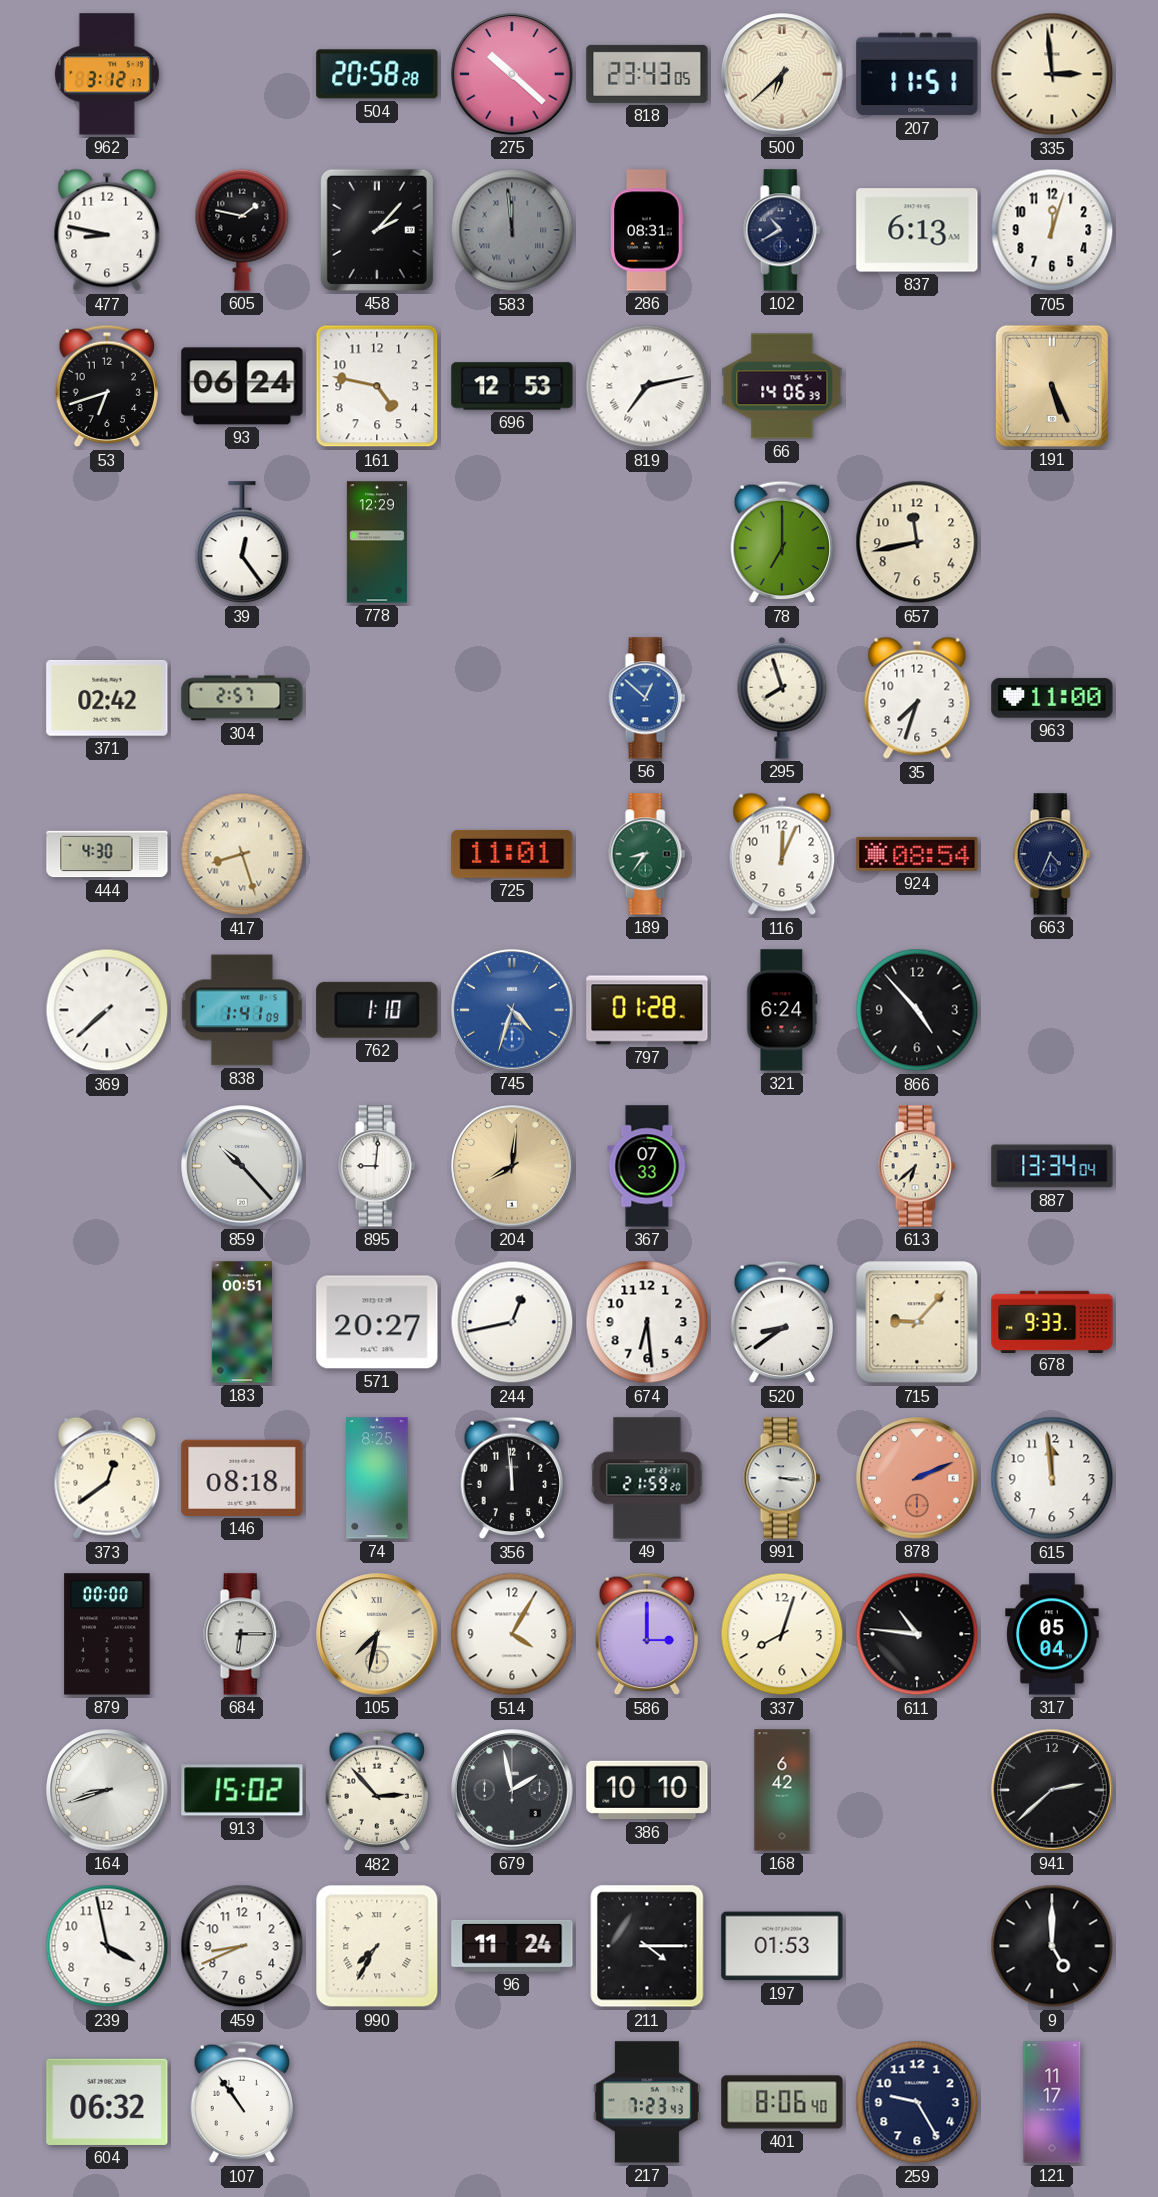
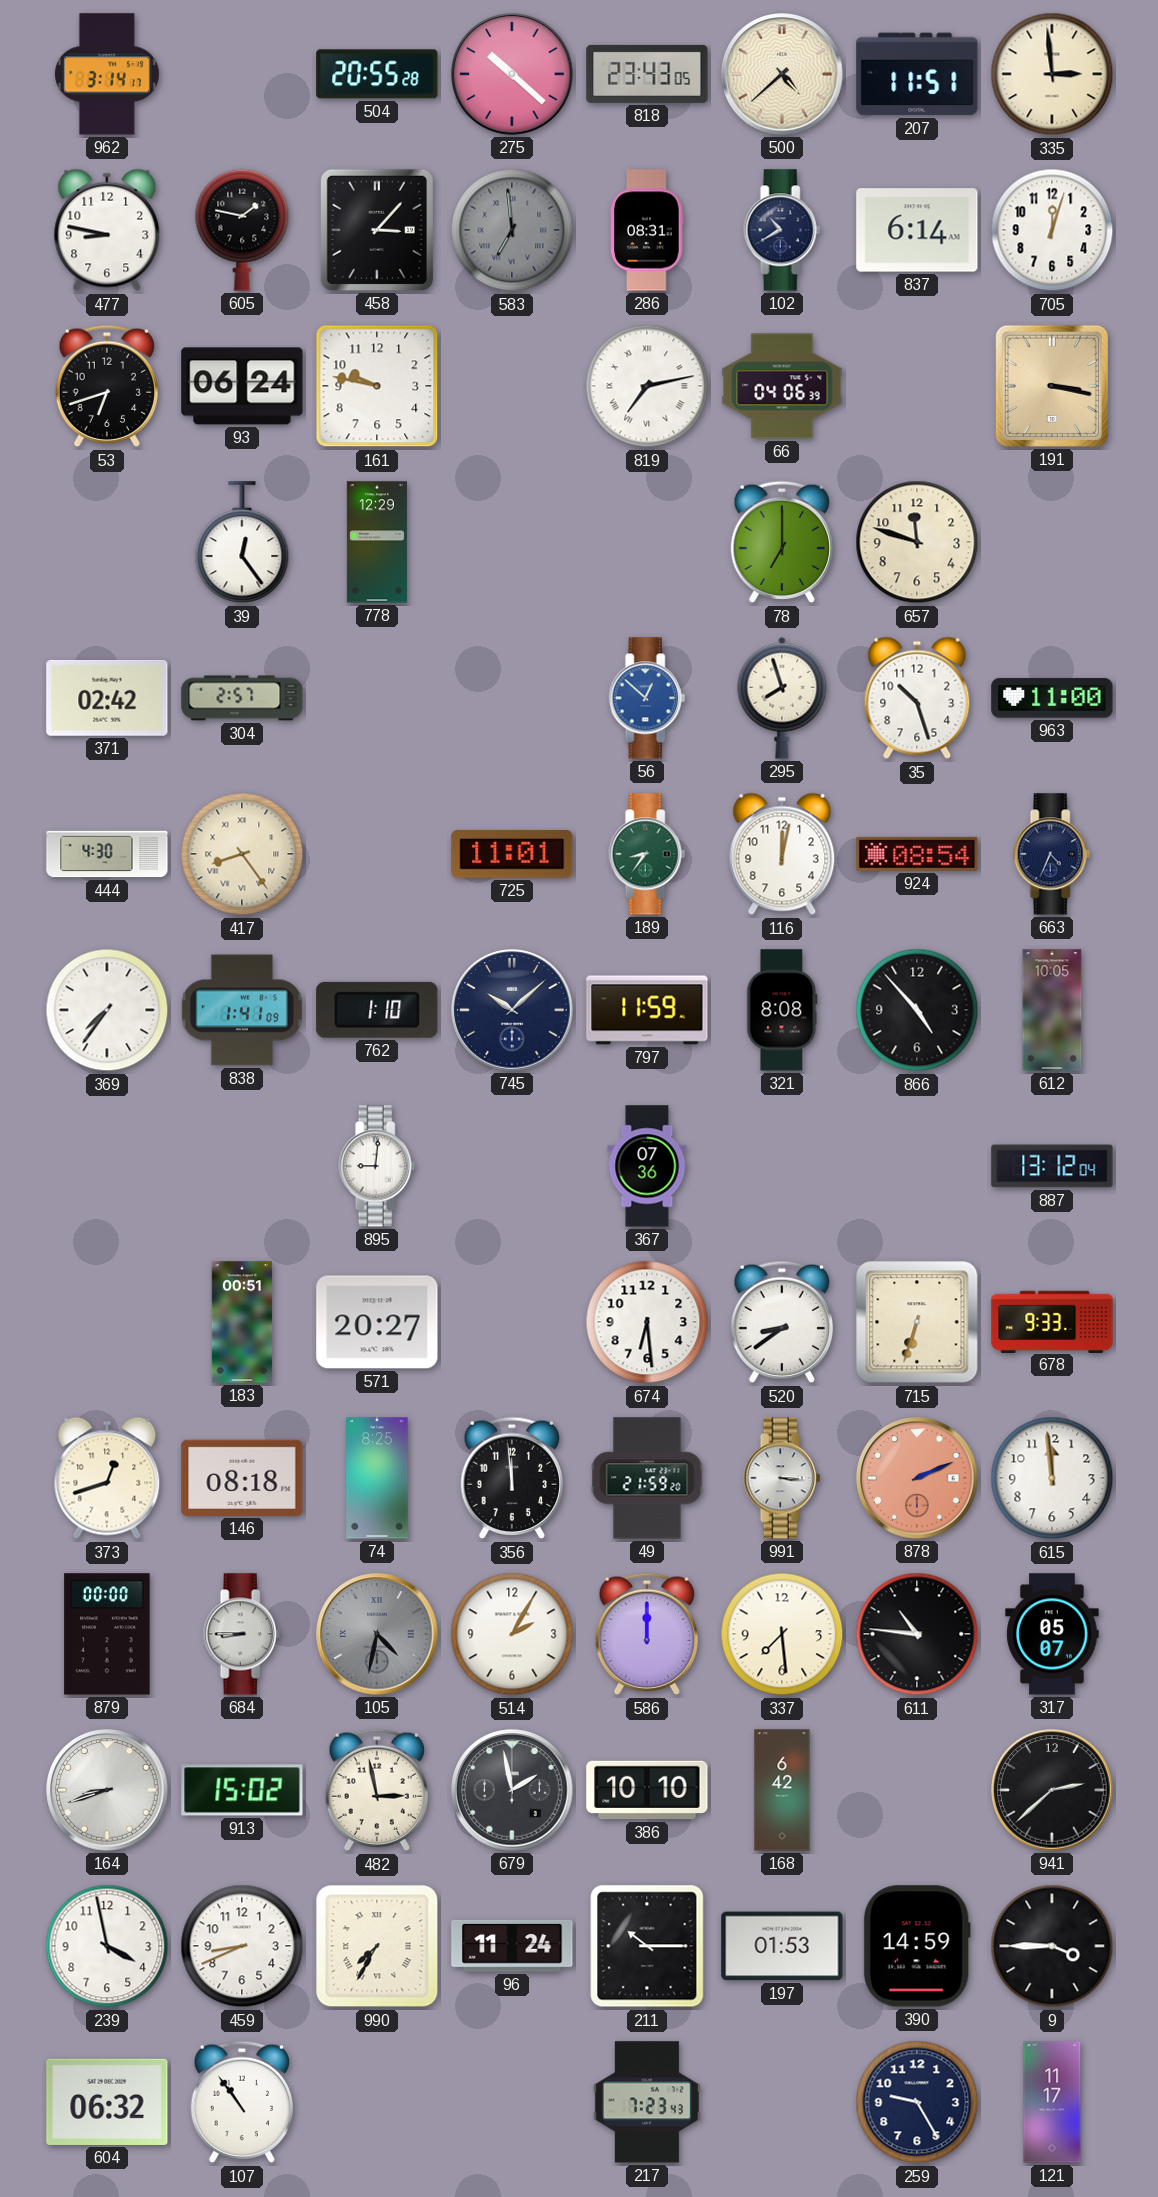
962: 3:12 -> 3:14 (107, 74)
504: 20:58 -> 20:55 (377, 74)
500: 6:38 -> 4:38 (782, 74)
458: 2:07 -> 3:07 (377, 230)
583: 11:59 -> 6:59 (512, 230)
837: 6:13 -> 6:14 (917, 230)
161: 4:47 -> 9:47 (377, 386)
696: 12:53 -> none (512, 386)
66: 14:06 -> 04:06 (782, 386)
191: 5:26 -> 3:17 (1052, 386)
657: 11:43 -> 11:48 (917, 542)
35: 7:33 -> 10:27 (917, 698)
417: 8:27 -> 8:24 (242, 854)
116: 12:04 -> 12:02 (782, 854)
369: 7:38 -> 7:36 (107, 1010)
745: 4:33 -> 10:08 (512, 1010)
745 dial: blue -> navy (512, 1010)
797: 01:28 -> 11:59 (647, 1010)
321: 6:24 -> 8:08 (782, 1010)
612: none -> 10:05 (1052, 1010)
859: 10:23 -> none (242, 1166)
204: 8:01 -> none (512, 1166)
367: 07:33 -> 07:36 (647, 1166)
613: 6:38 -> none (917, 1166)
887: 13:34 -> 13:12 (1052, 1166)
244: 12:43 -> none (512, 1322)
715: 9:07 -> 6:33 (917, 1322)
373: 12:39 -> 12:42 (107, 1478)
684: 6:15 -> 8:45 (242, 1634)
105: 7:32 -> 4:32 (377, 1634)
105 dial: cream -> grey (377, 1634)
514: 4:05 -> 2:05 (512, 1634)
586: 3:00 -> 12:00 (646, 1634)
337: 8:03 -> 7:29 (782, 1634)
317: 05:04 -> 05:07 (1052, 1634)
482: 2:53 -> 2:58 (376, 1790)
211: 4:15 -> 10:15 (647, 1946)
390: none -> 14:59 (917, 1946)
9: 5:00 -> 3:45 (1052, 1946)
401: 8:06 -> none (782, 2102)
